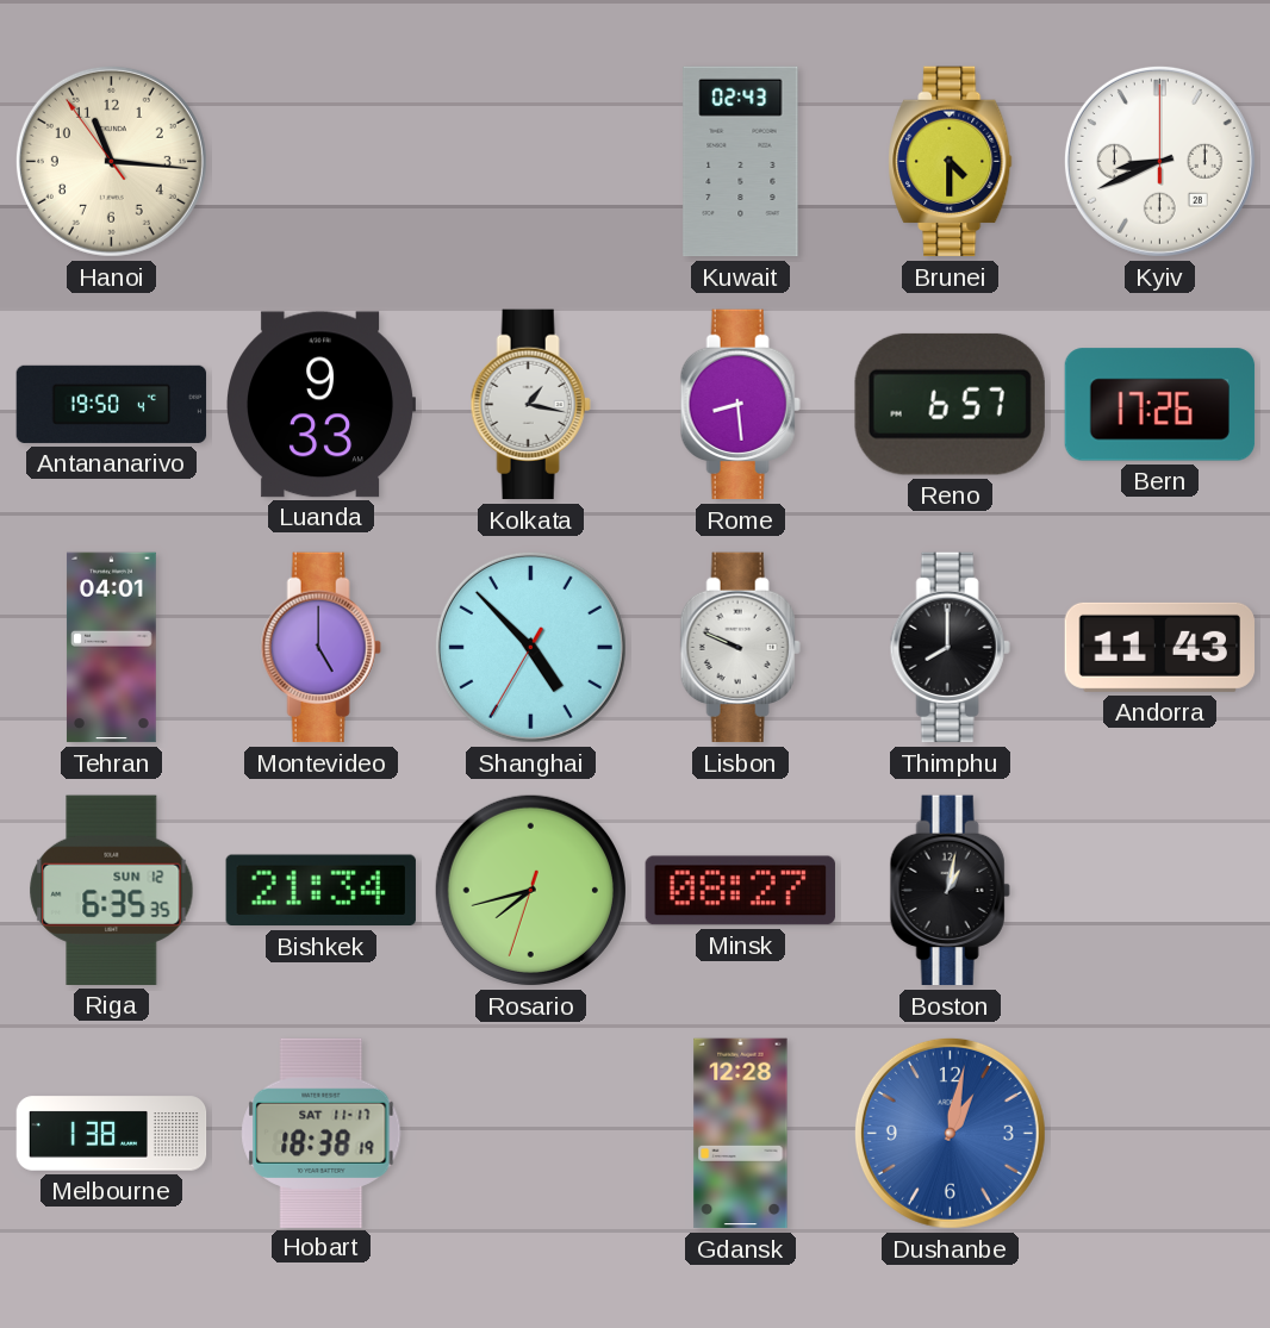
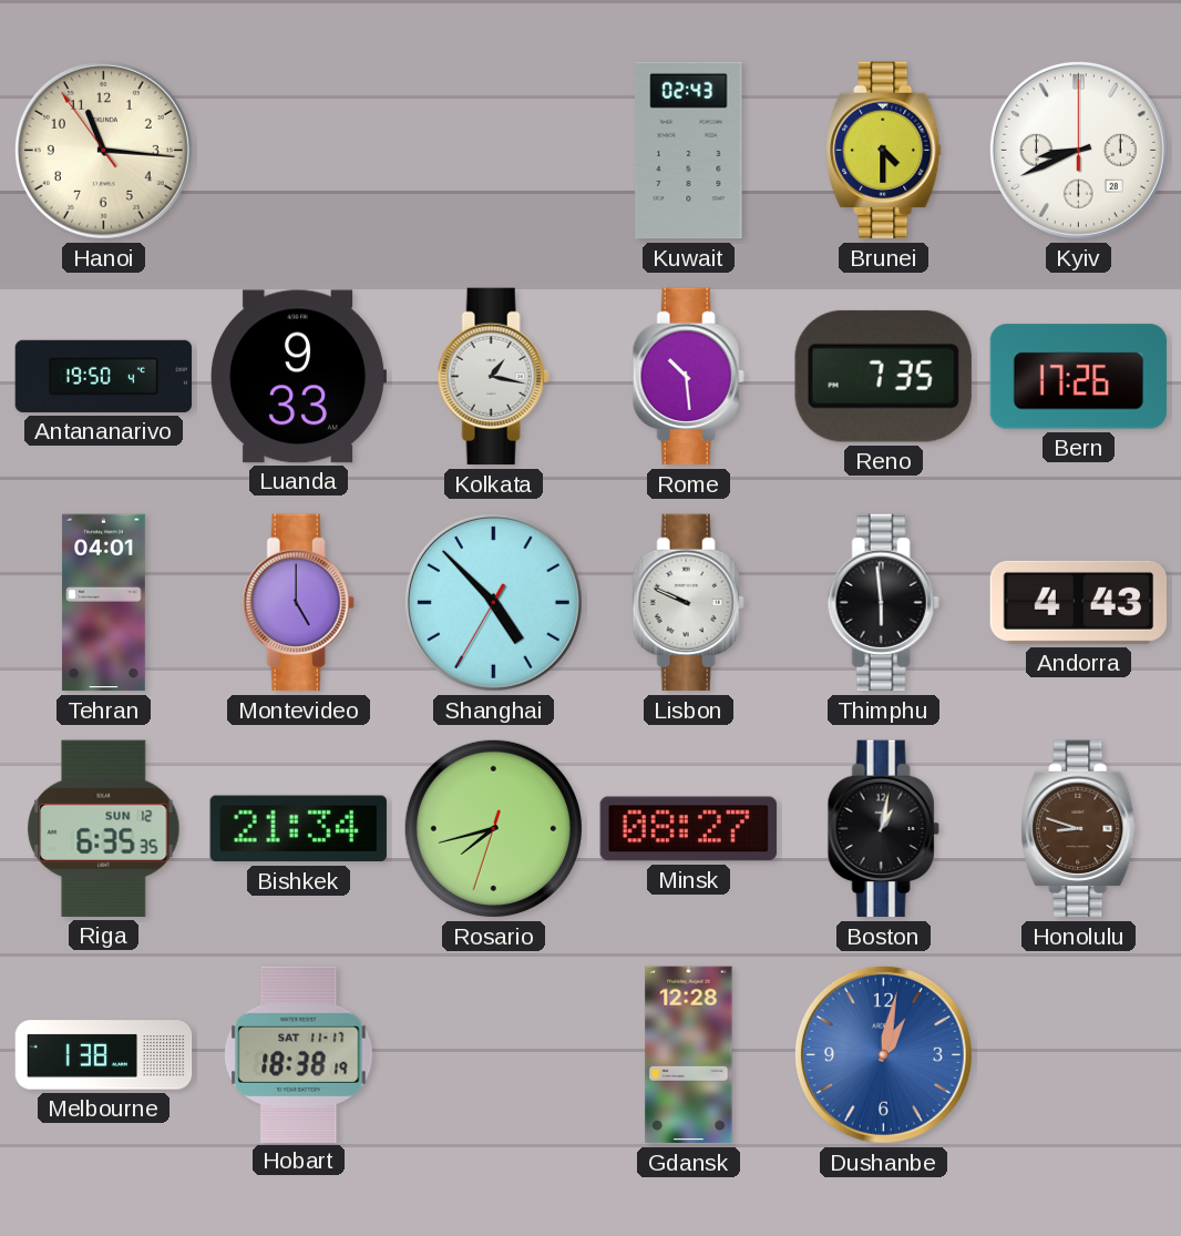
Rome: 8:29 -> 10:29 (688, 377)
Reno: 6:57 -> 7:35 (883, 376)
Thimphu: 8:00 -> 5:59 (883, 603)
Andorra: 11:43 -> 4:43 (1079, 602)
Honolulu: none -> 8:48 (1079, 829)
